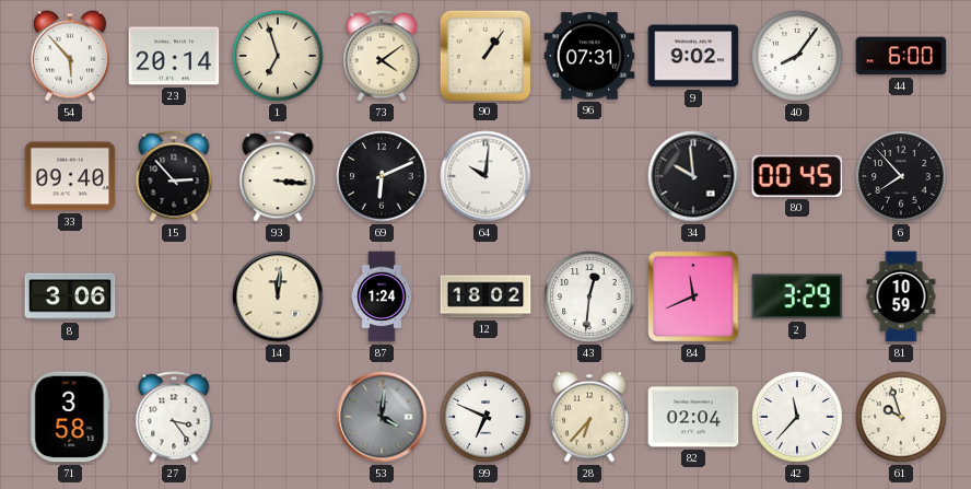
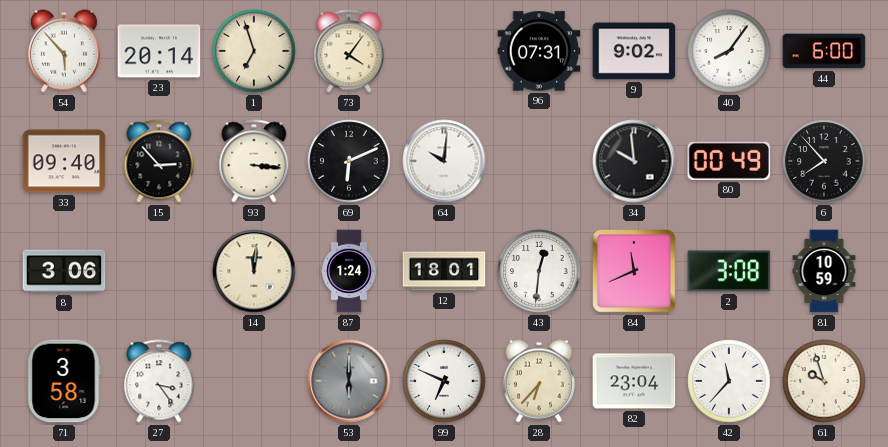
73: 4:09 -> 4:06 (349, 51)
90: 1:06 -> none (484, 55)
80: 00:45 -> 00:49 (729, 161)
12: 18:02 -> 18:01 (444, 271)
2: 3:29 -> 3:08 (729, 271)
53: 4:01 -> 6:00 (349, 381)
82: 02:04 -> 23:04 (634, 381)
